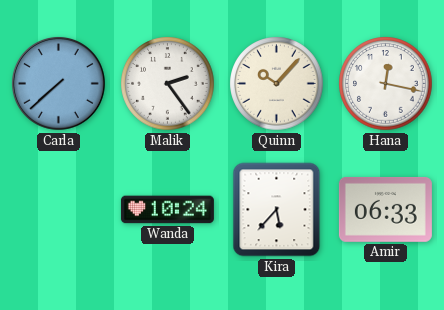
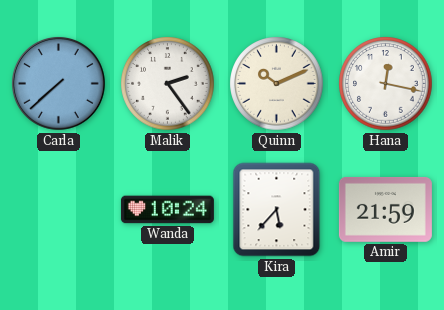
Quinn: 10:07 -> 10:11 (277, 84)
Amir: 06:33 -> 21:59 (385, 209)
